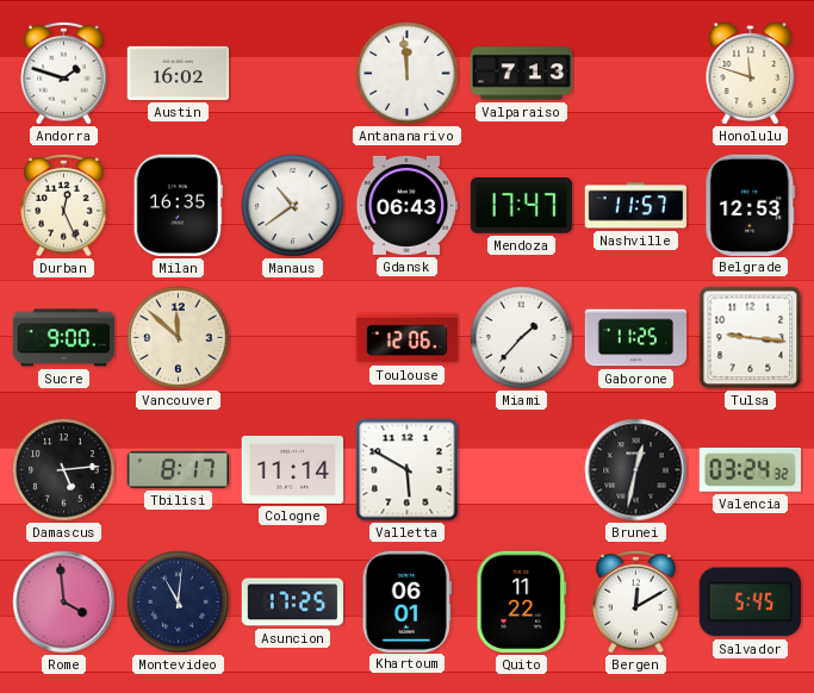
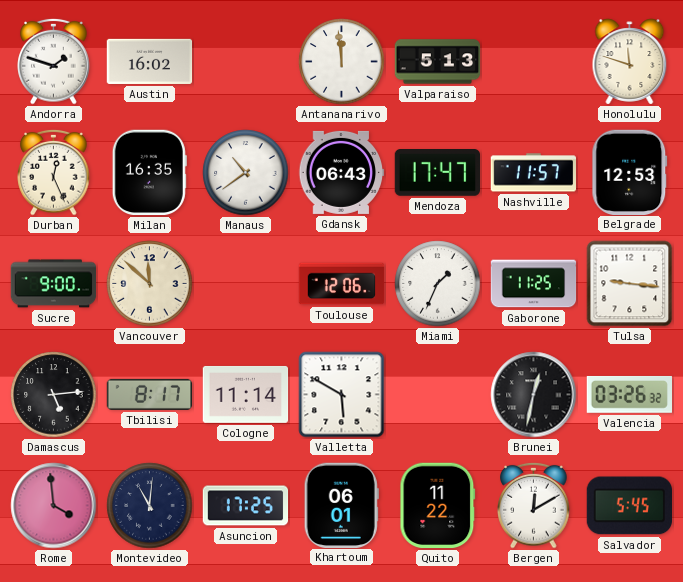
Valparaiso: 7:13 -> 5:13 (438, 62)
Miami: 1:37 -> 1:34 (438, 284)
Valencia: 03:24 -> 03:26 (629, 395)
